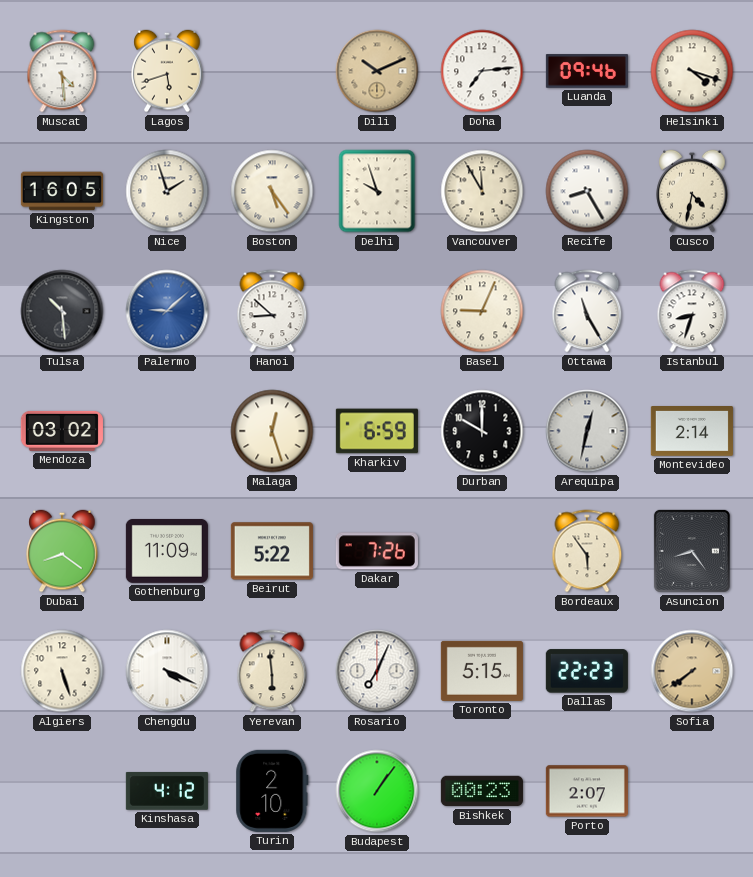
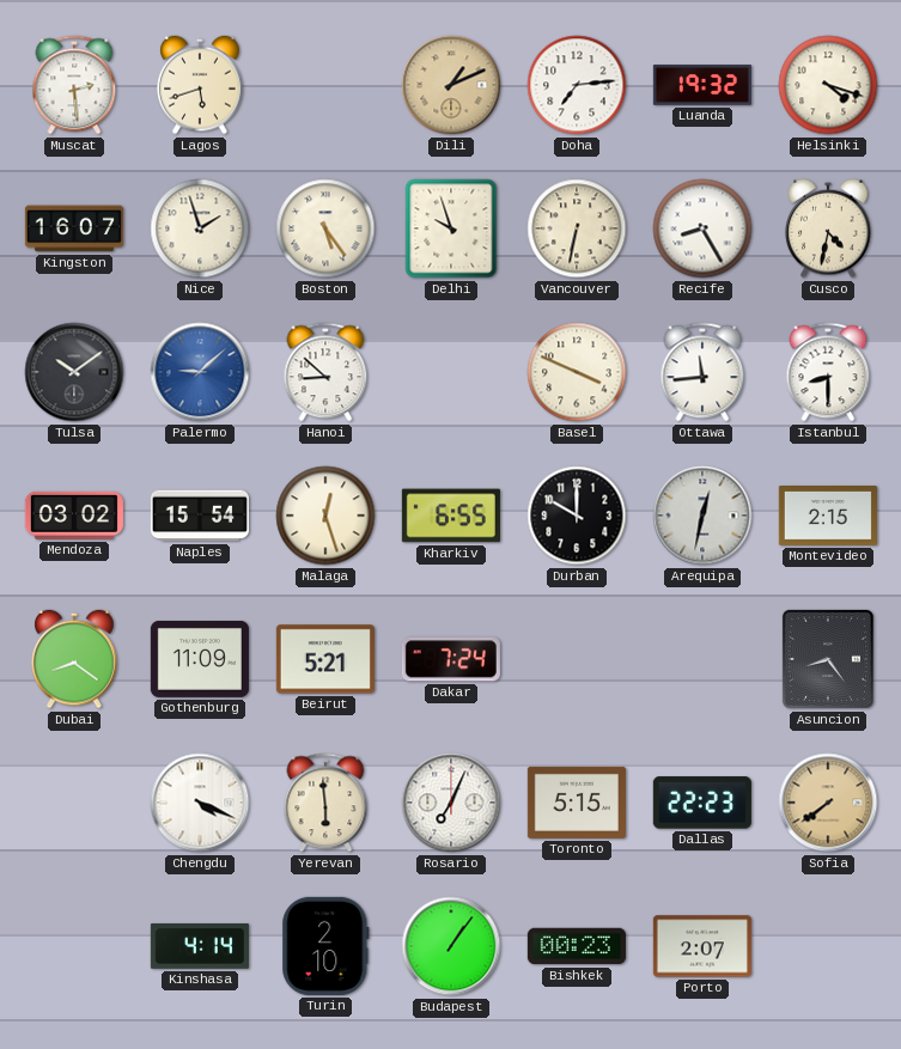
Muscat: 4:29 -> 2:29 (74, 85)
Dili: 10:11 -> 1:11 (451, 85)
Luanda: 09:46 -> 19:32 (702, 85)
Kingston: 16:05 -> 16:07 (74, 228)
Vancouver: 11:55 -> 6:32 (577, 228)
Tulsa: 10:29 -> 10:09 (74, 372)
Basel: 9:04 -> 3:49 (577, 372)
Ottawa: 11:25 -> 11:44 (702, 372)
Istanbul: 8:33 -> 8:30 (828, 372)
Naples: none -> 15:54 (200, 516)
Kharkiv: 6:59 -> 6:55 (451, 516)
Montevideo: 2:14 -> 2:15 (828, 517)
Beirut: 5:22 -> 5:21 (325, 659)
Dakar: 7:26 -> 7:24 (451, 659)
Bordeaux: 5:54 -> none (587, 551)
Algiers: 5:27 -> none (62, 671)
Kinshasa: 4:12 -> 4:14 (200, 946)
